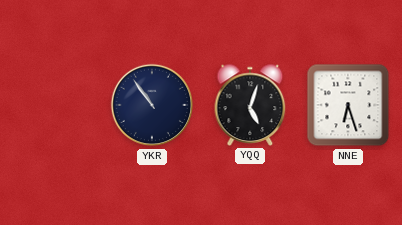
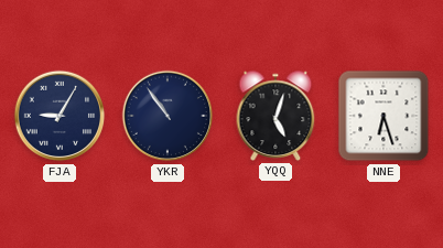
FJA: none -> 9:05 (60, 116)
